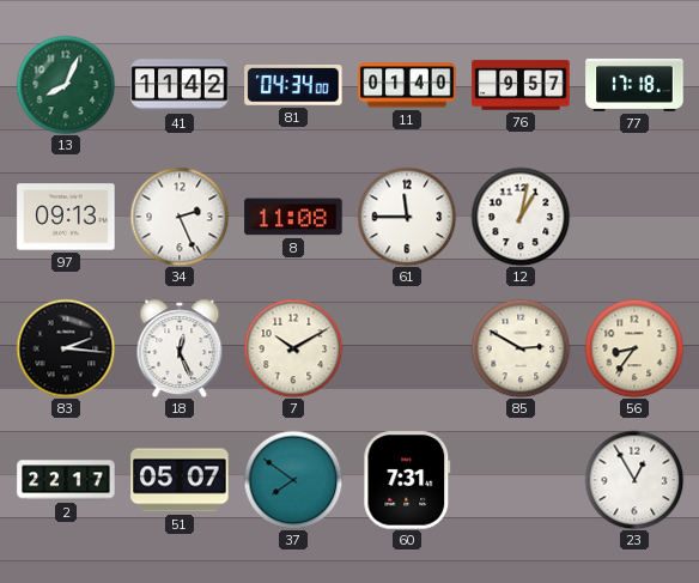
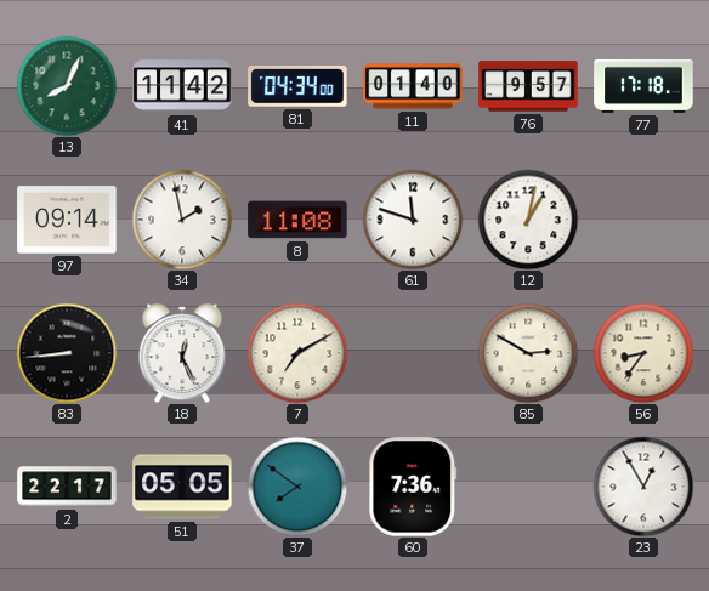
97: 09:13 -> 09:14 (67, 220)
34: 2:26 -> 1:58 (182, 220)
61: 11:45 -> 11:48 (413, 220)
83: 2:16 -> 8:44 (67, 353)
7: 10:10 -> 7:10 (297, 353)
51: 05:07 -> 05:05 (182, 487)
60: 7:31 -> 7:36 (413, 487)
